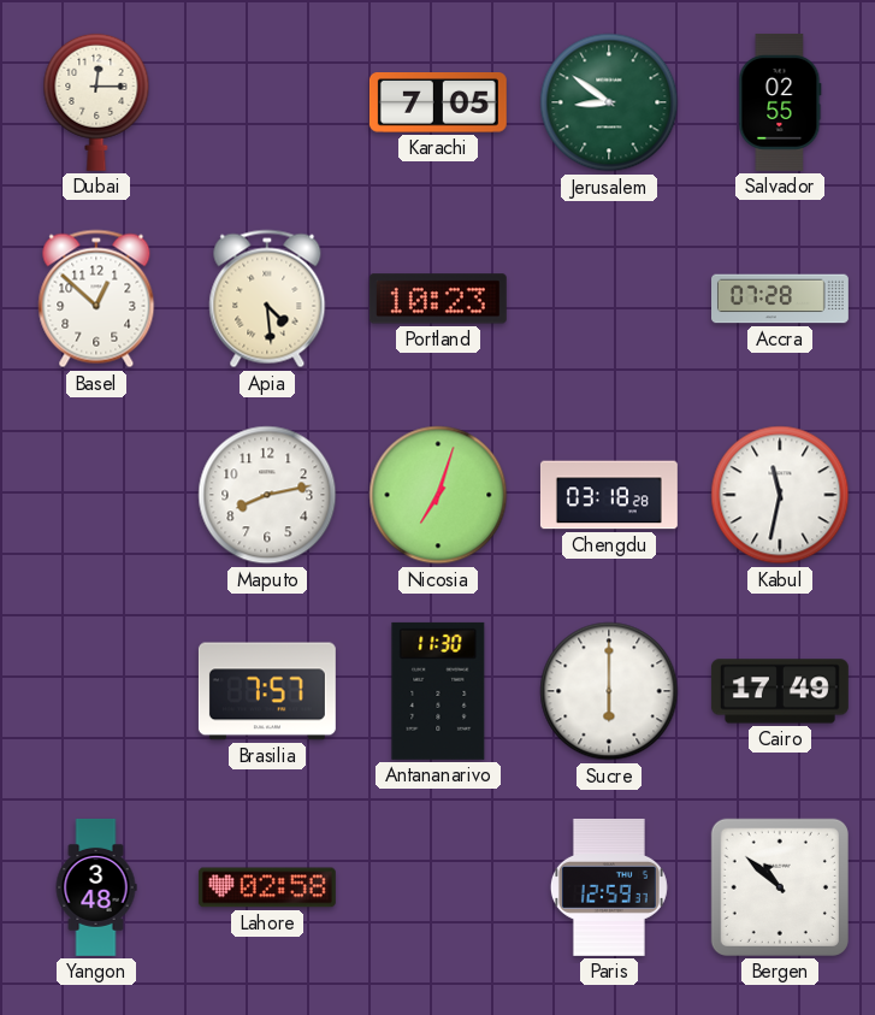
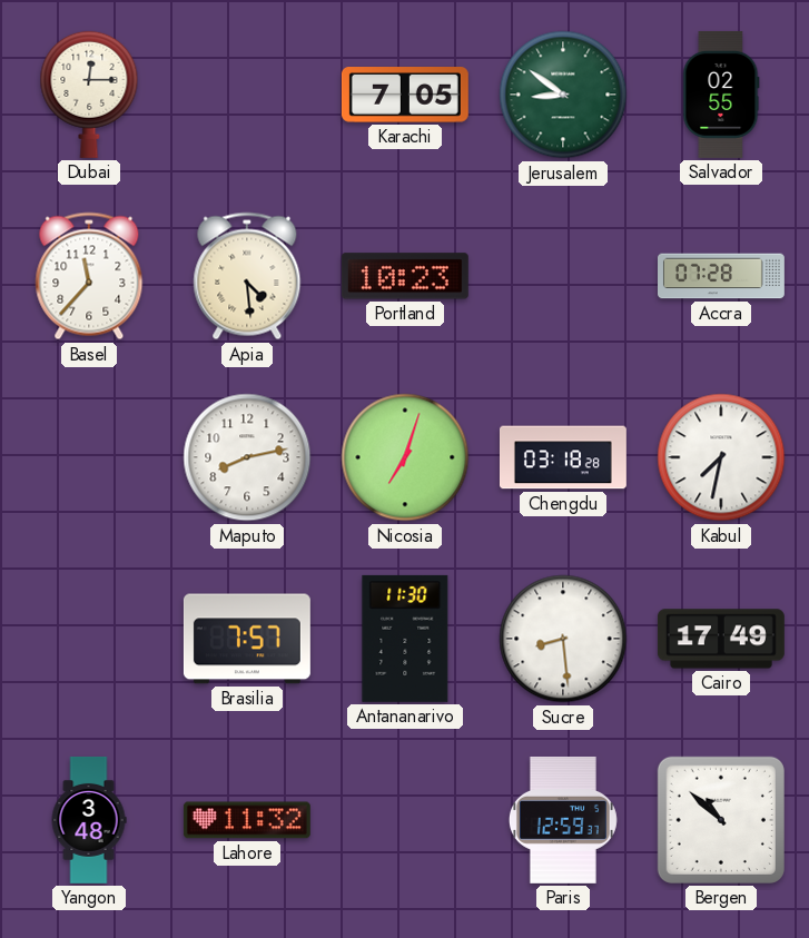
Basel: 12:52 -> 11:37 (89, 276)
Kabul: 11:32 -> 7:32 (721, 457)
Sucre: 6:00 -> 8:29 (563, 639)
Lahore: 02:58 -> 11:32 (247, 820)
